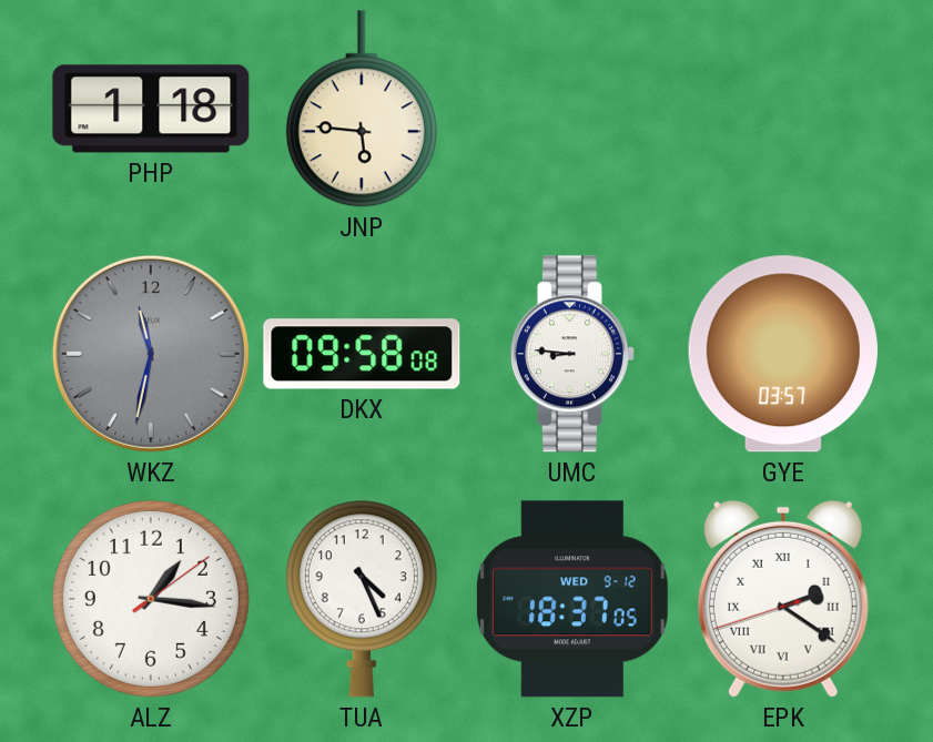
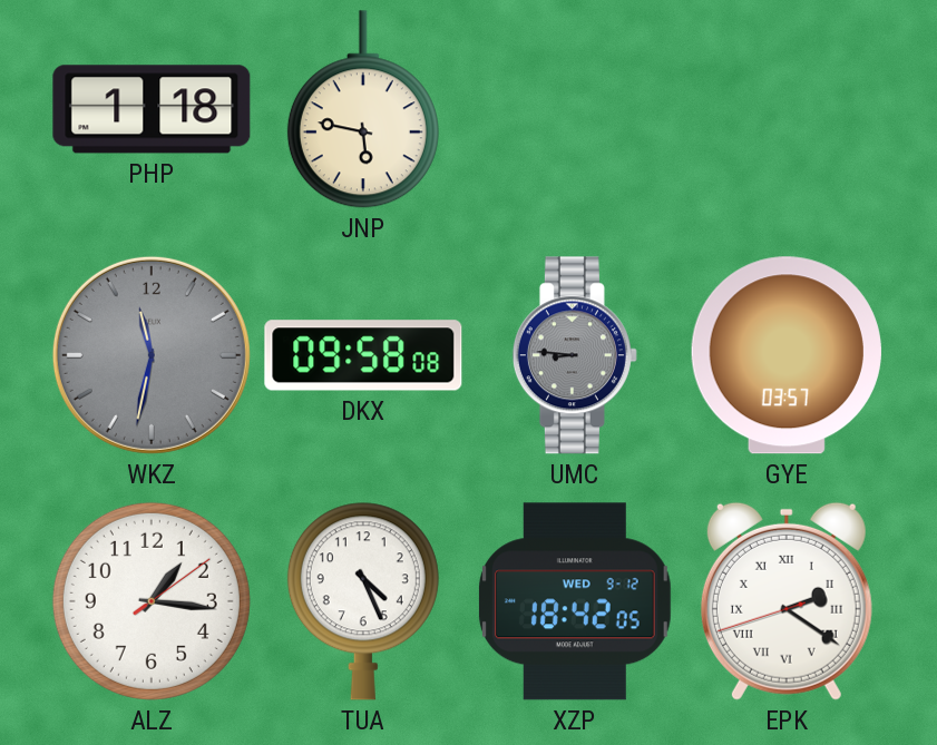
JNP: 5:46 -> 5:47 (363, 109)
UMC dial: white -> grey (575, 355)
XZP: 18:37 -> 18:42 (575, 601)
